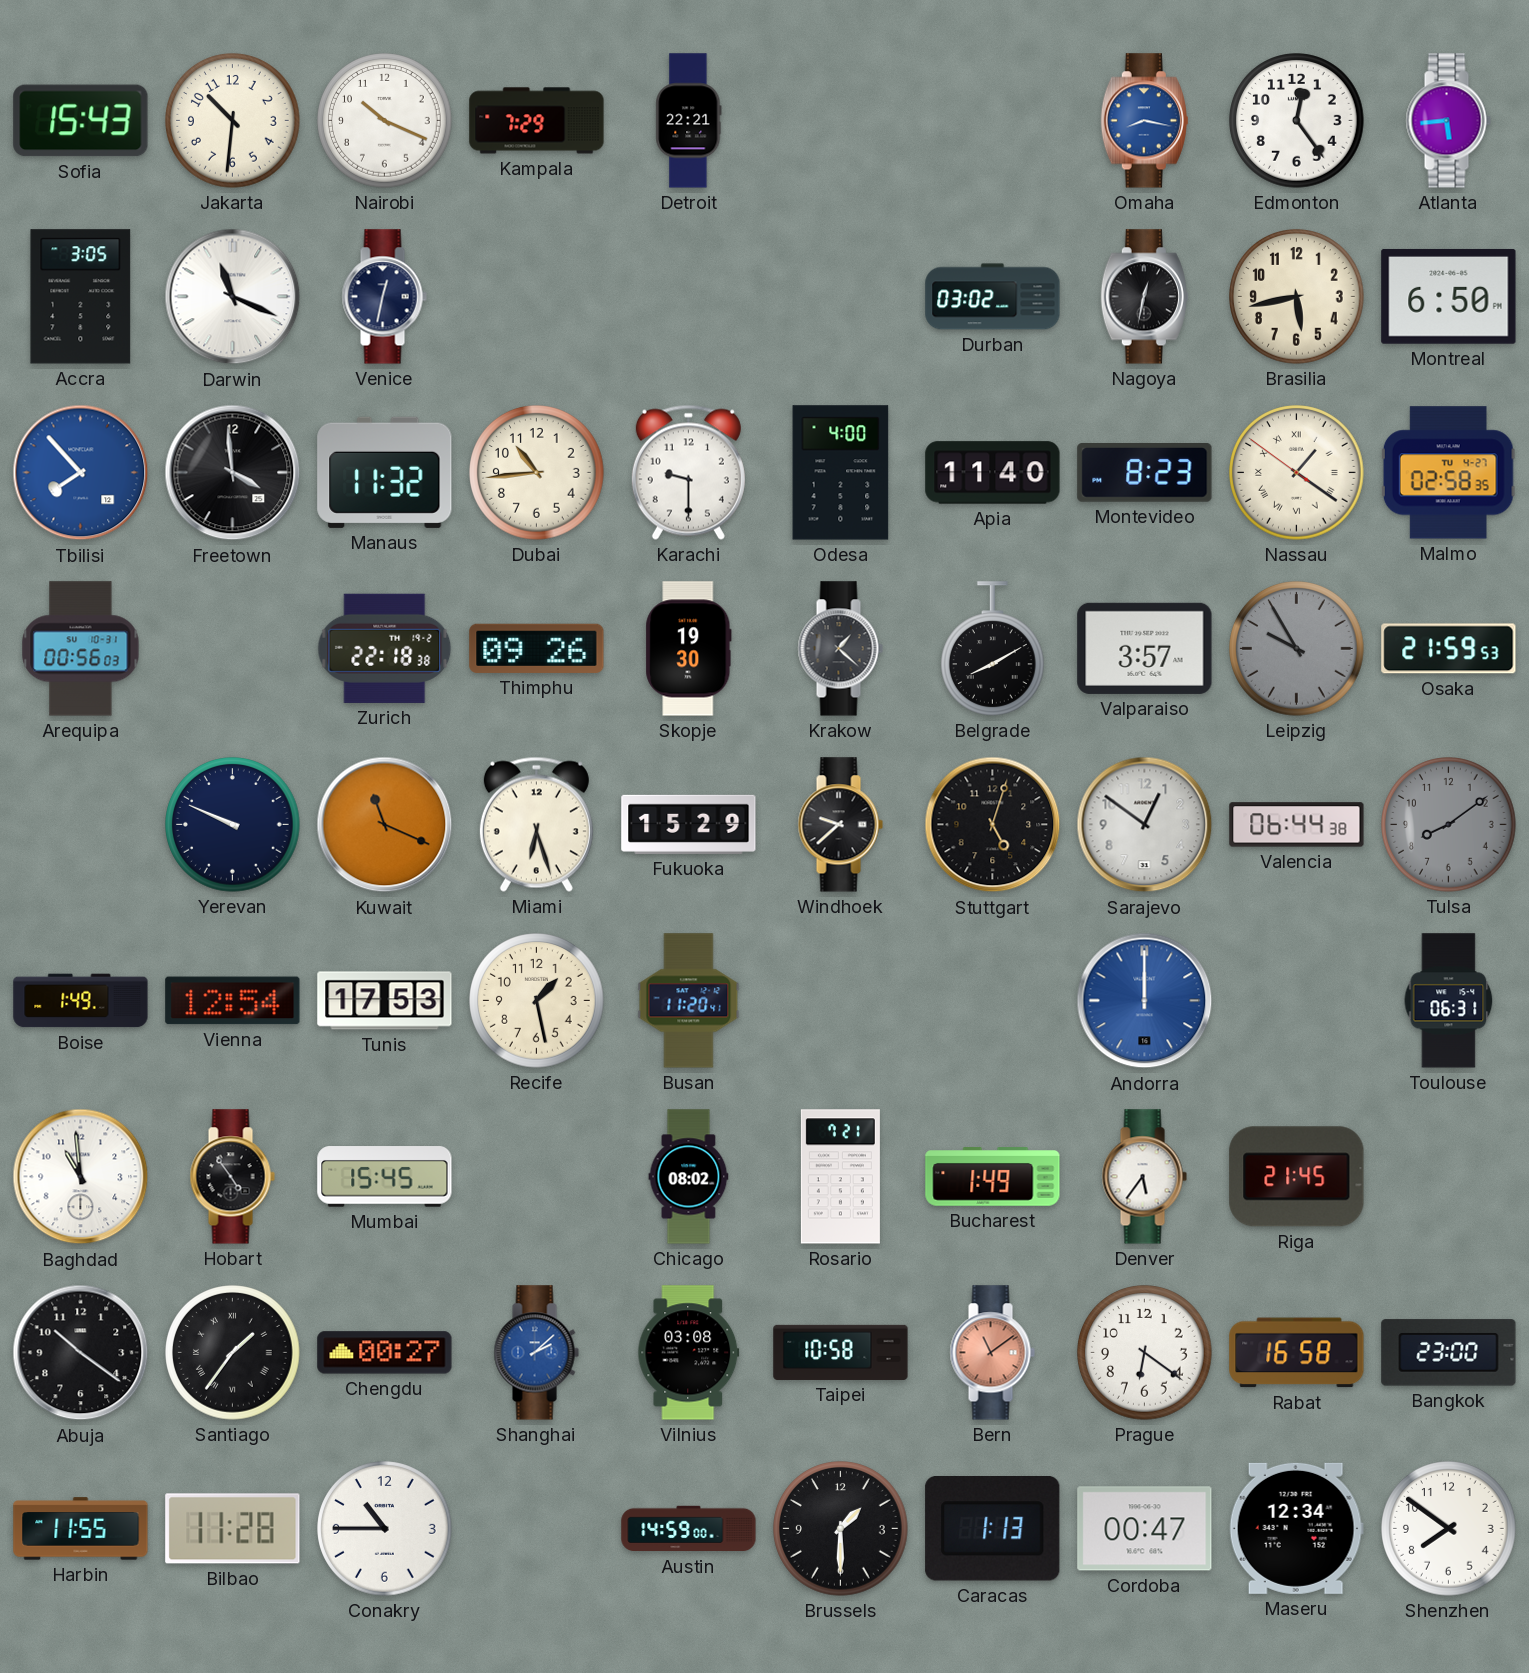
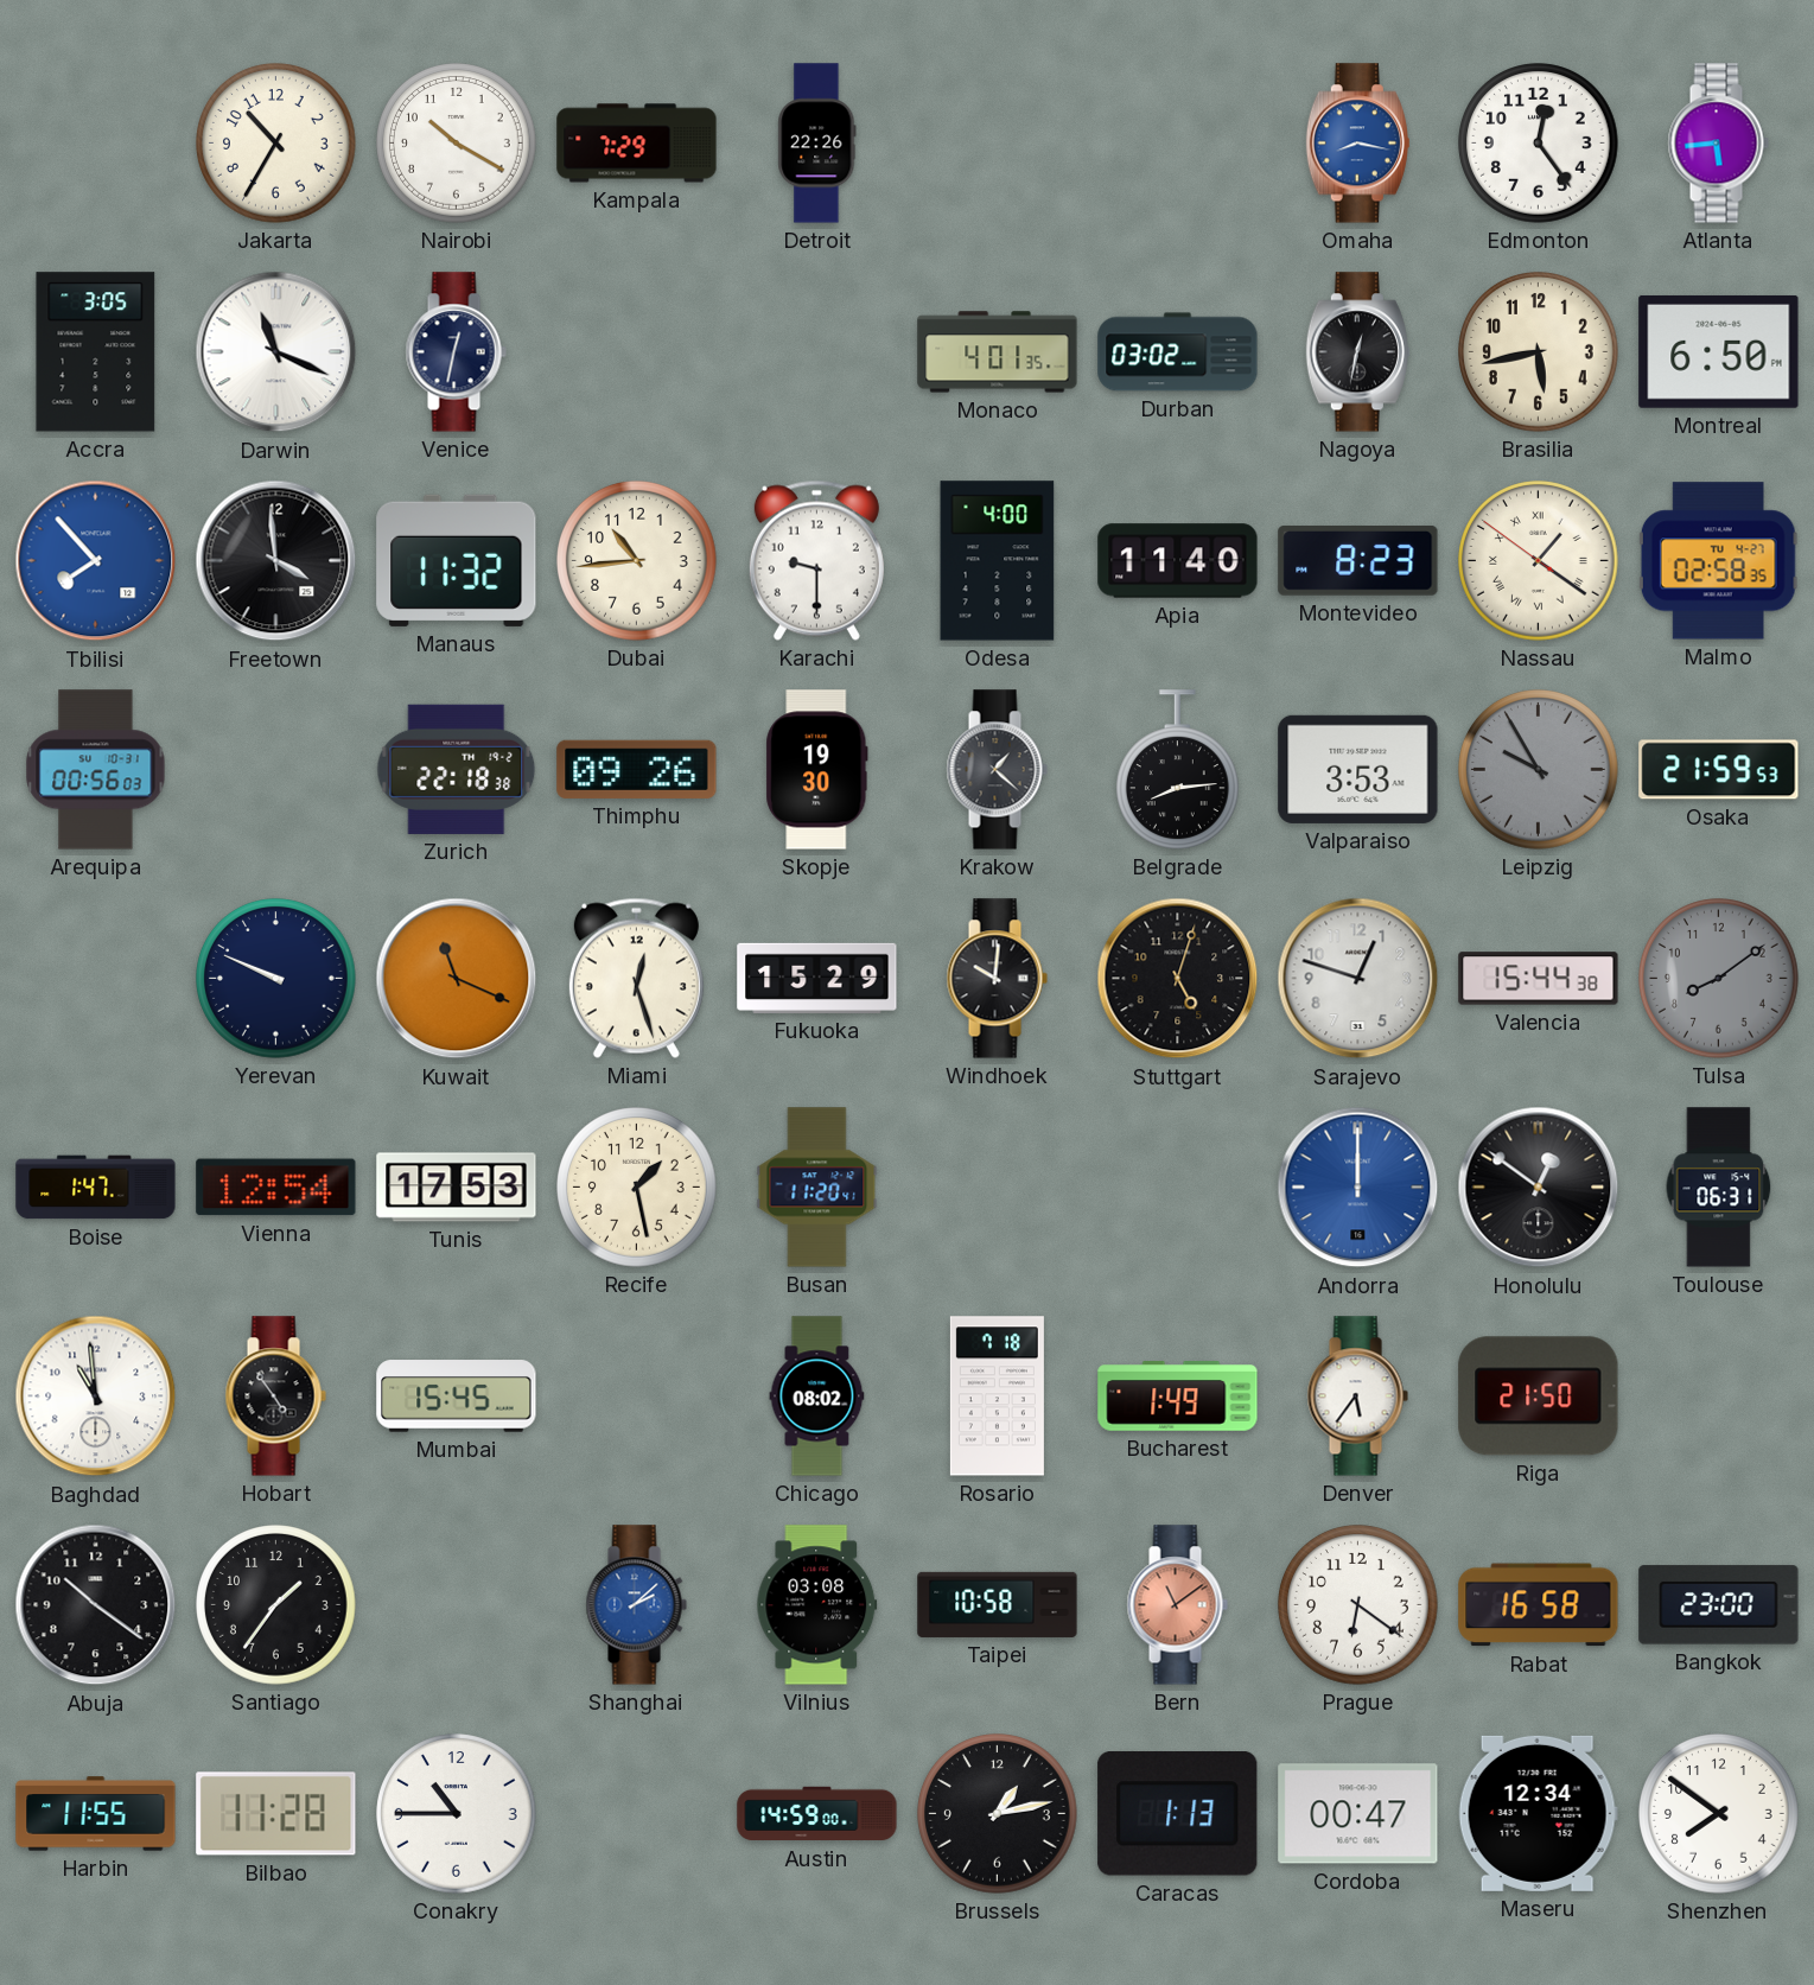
Sofia: 15:43 -> none (81, 121)
Jakarta: 10:31 -> 10:35 (276, 144)
Nairobi: 10:19 -> 10:20 (457, 144)
Detroit: 22:21 -> 22:26 (817, 144)
Monaco: none -> 4:01 (998, 352)
Belgrade: 8:10 -> 8:14 (1178, 770)
Valparaiso: 3:57 -> 3:53 (1358, 769)
Miami: 6:27 -> 12:27 (636, 978)
Windhoek: 9:38 -> 10:01 (997, 979)
Sarajevo: 12:51 -> 12:48 (1358, 979)
Valencia: 06:44 -> 15:44 (1539, 979)
Boise: 1:49 -> 1:47 (96, 1188)
Honolulu: none -> 12:51 (1539, 1188)
Rosario: 7:21 -> 7:18 (997, 1397)
Riga: 21:45 -> 21:50 (1539, 1397)
Santiago numerals: Roman -> Arabic (276, 1605)
Chengdu: 00:27 -> none (385, 1353)
Brussels: 1:30 -> 1:13 (998, 1814)
